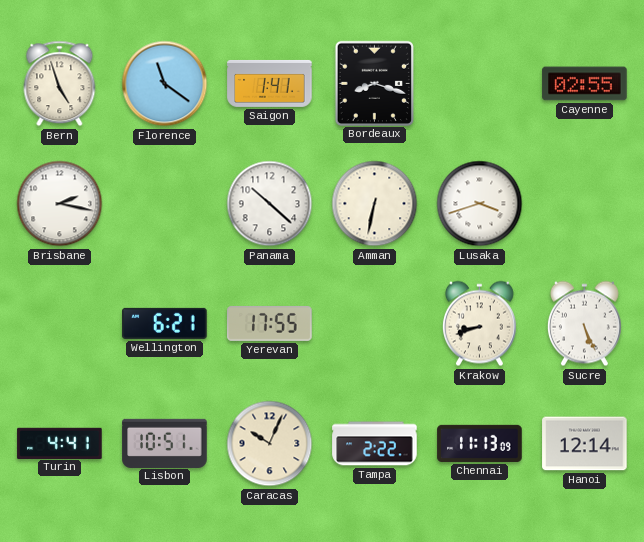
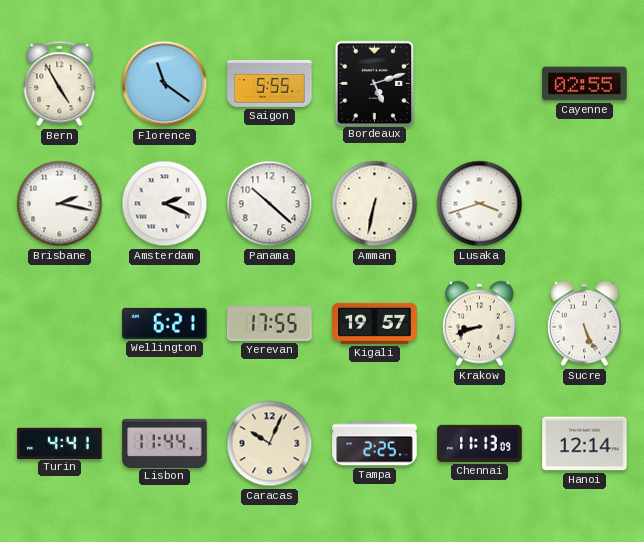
Bern: 4:57 -> 4:55 (60, 84)
Saigon: 1:41 -> 5:55 (270, 83)
Bordeaux: 8:18 -> 5:12 (374, 83)
Amsterdam: none -> 2:19 (165, 204)
Kigali: none -> 19:57 (375, 323)
Lisbon: 10:51 -> 11:44 (165, 443)
Tampa: 2:22 -> 2:25 (375, 444)
